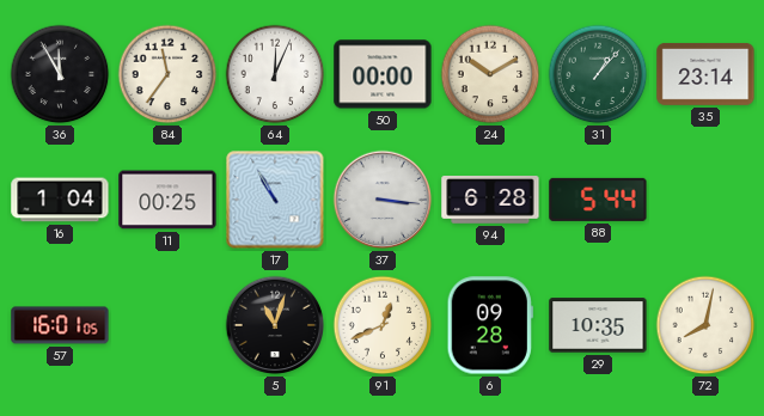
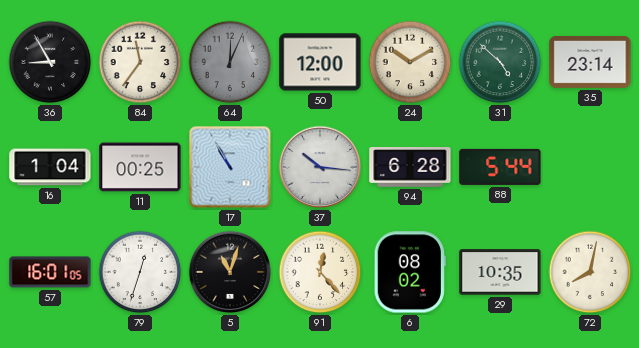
36: 11:55 -> 8:55 (50, 62)
64 dial: white -> grey (230, 62)
50: 00:00 -> 12:00 (320, 62)
31: 1:07 -> 4:52 (500, 62)
37: 3:16 -> 10:16 (320, 167)
79: none -> 12:33 (140, 272)
91: 12:41 -> 12:23 (320, 272)
6: 09:28 -> 08:02 (410, 272)
